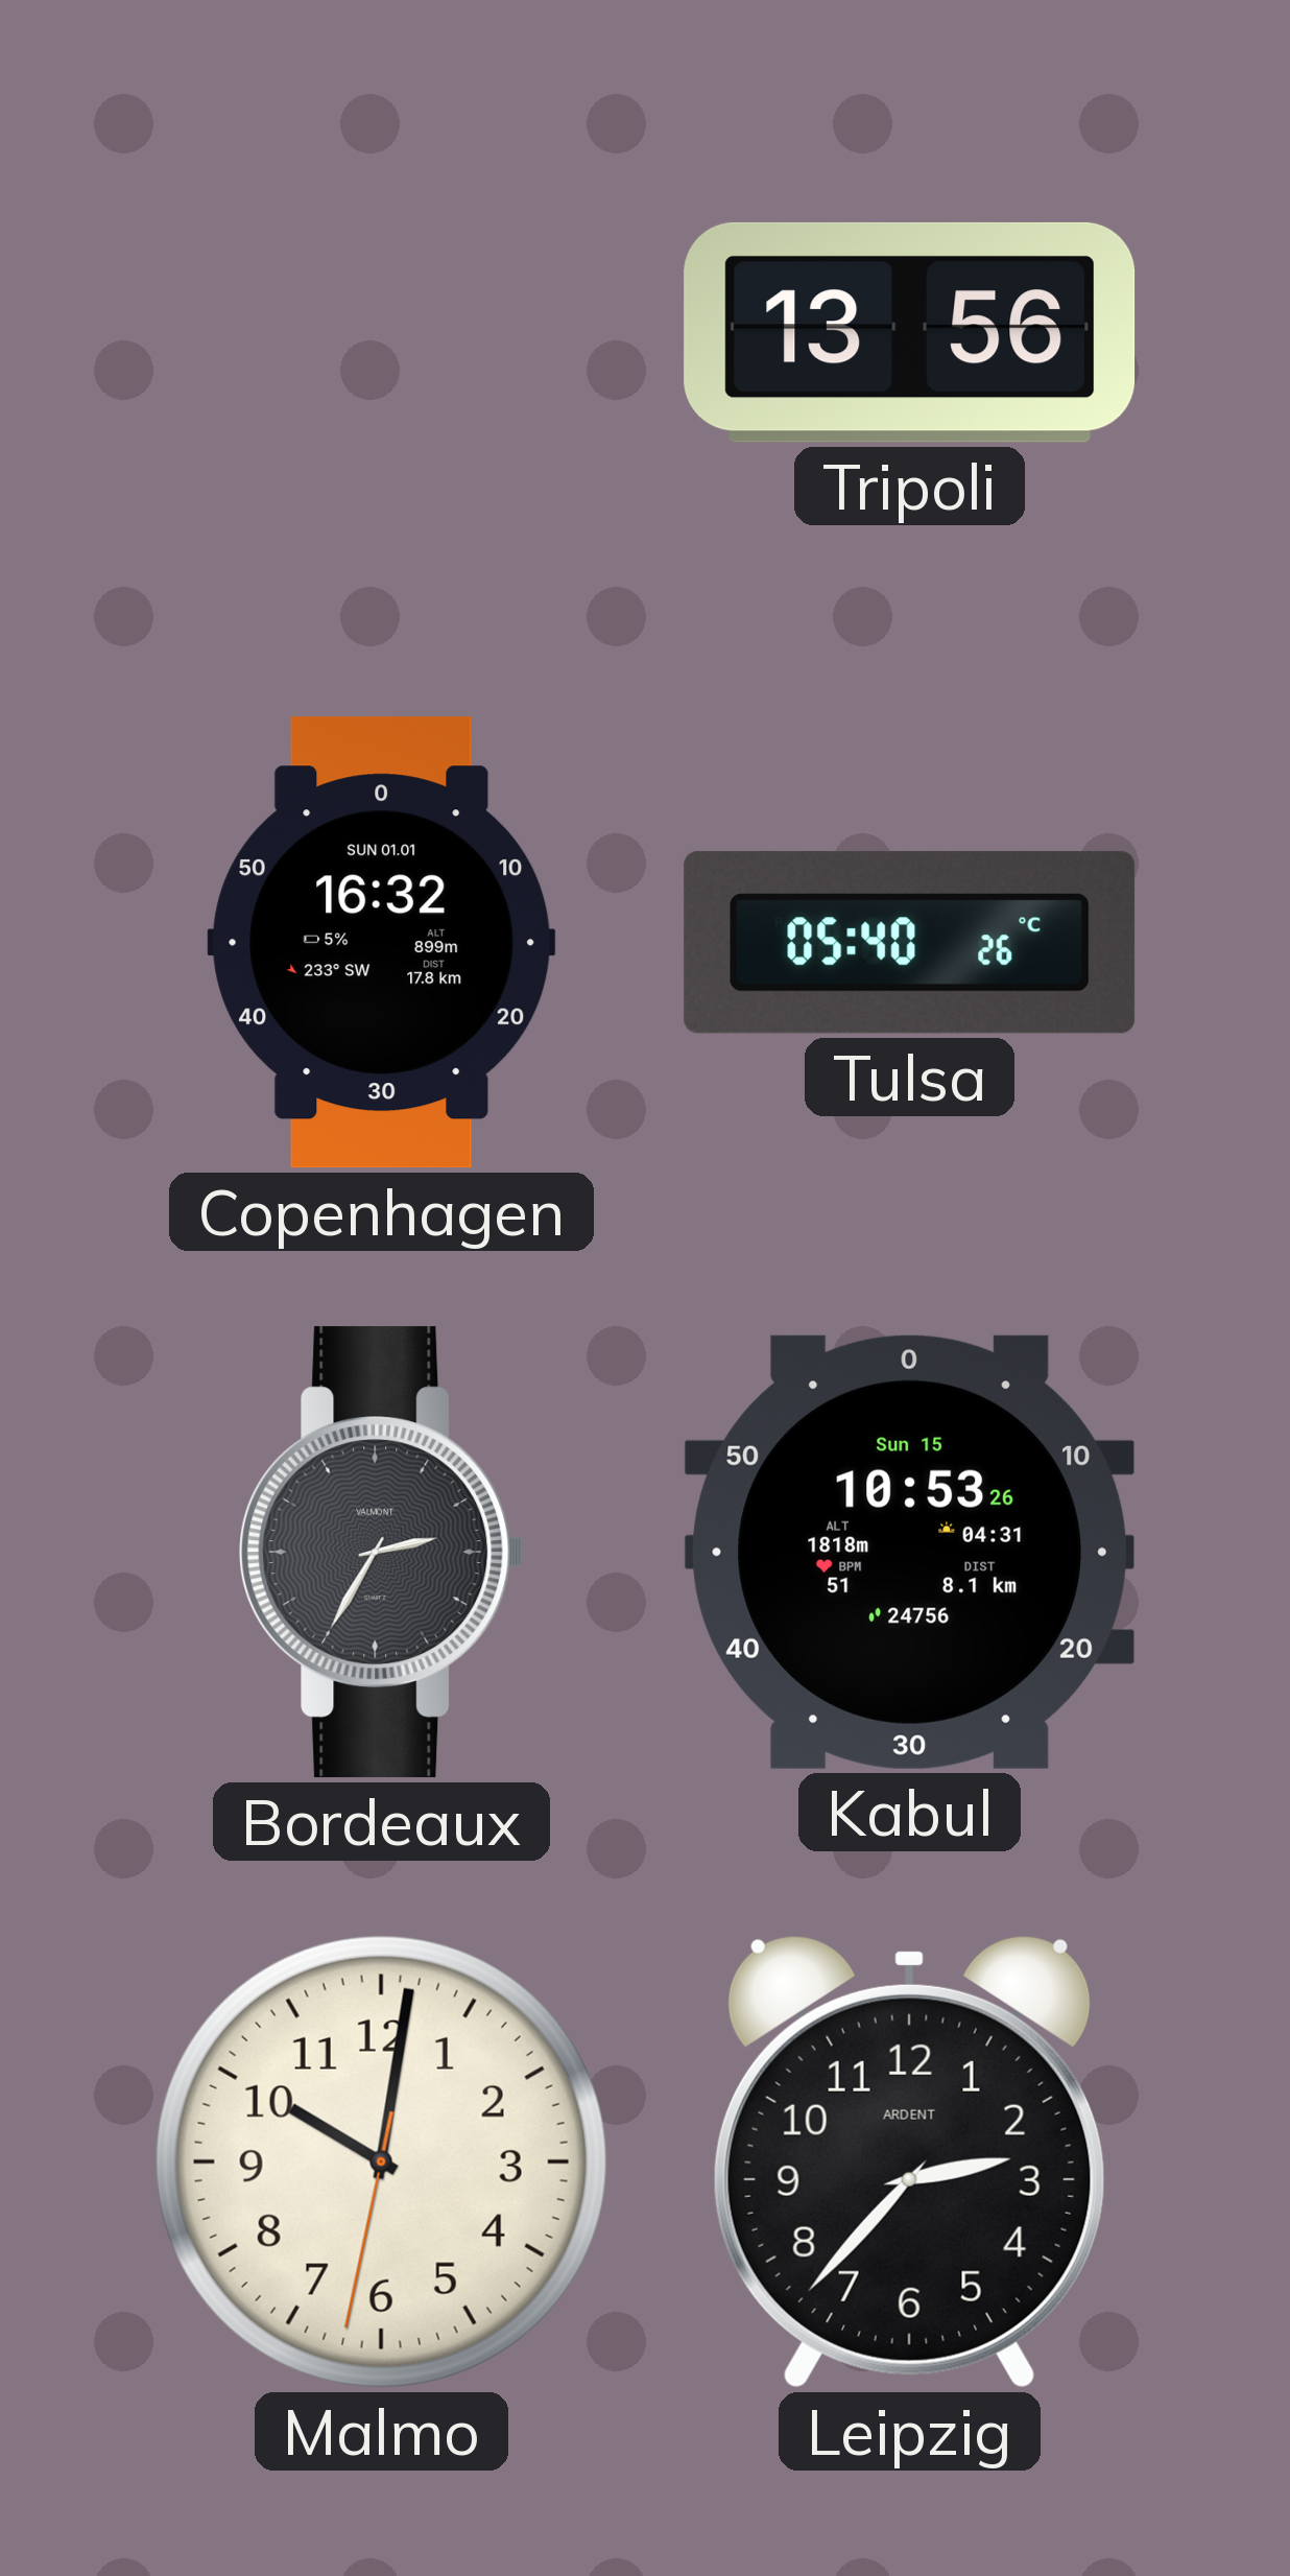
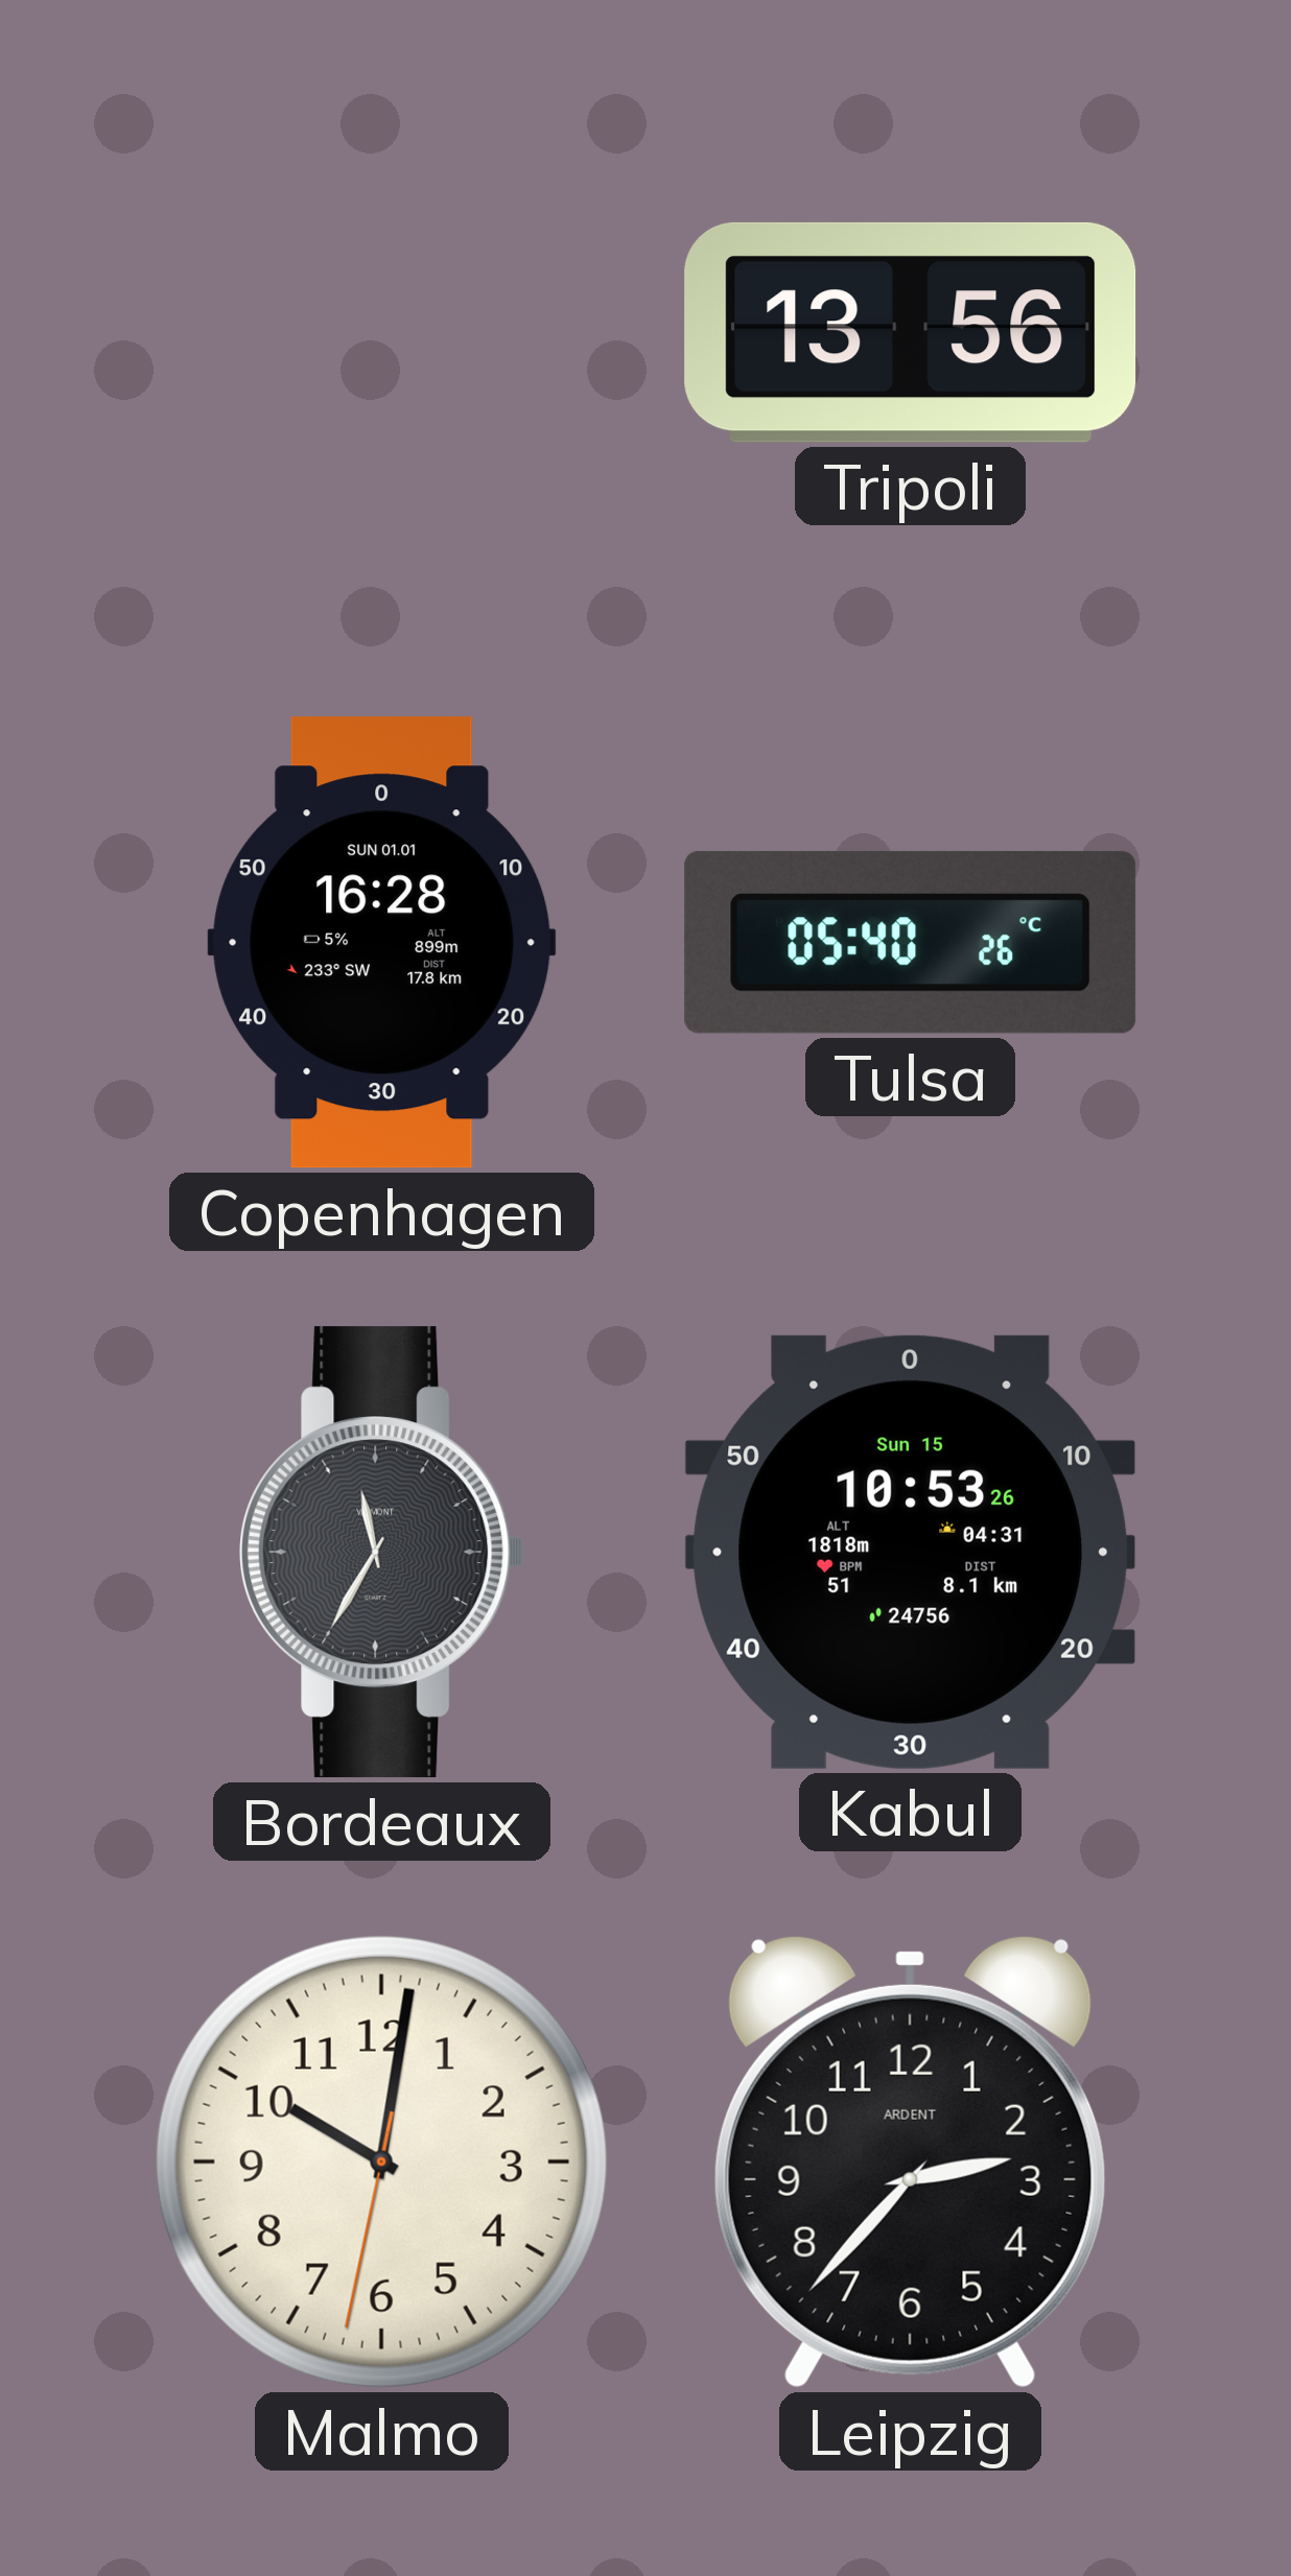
Copenhagen: 16:32 -> 16:28 (382, 943)
Bordeaux: 2:35 -> 11:35 (382, 1553)
